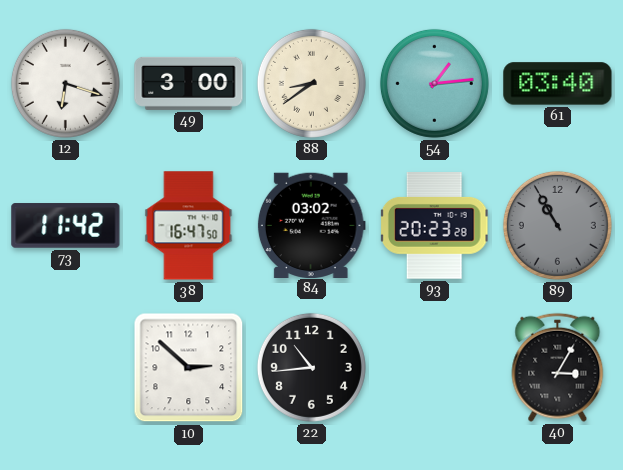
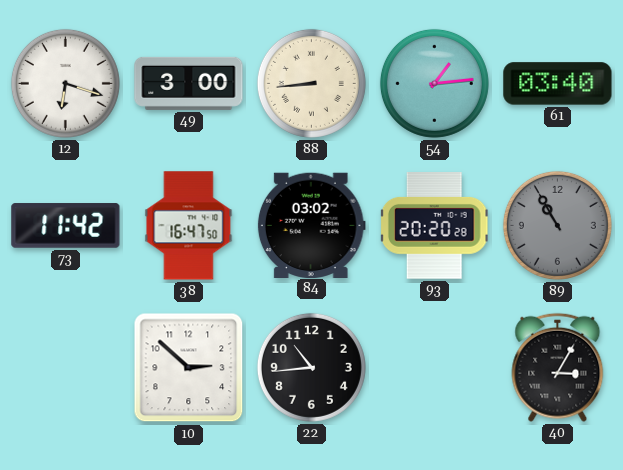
88: 8:39 -> 8:44 (311, 83)
93: 20:23 -> 20:20 (434, 226)
